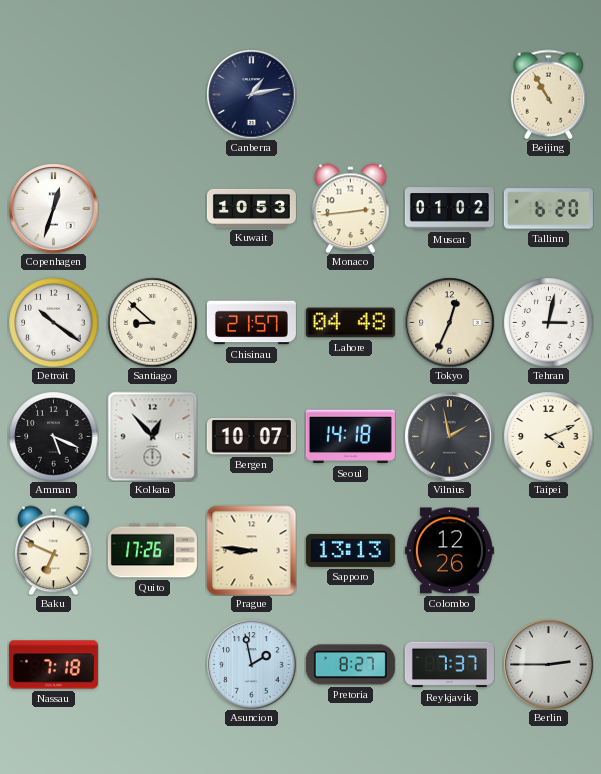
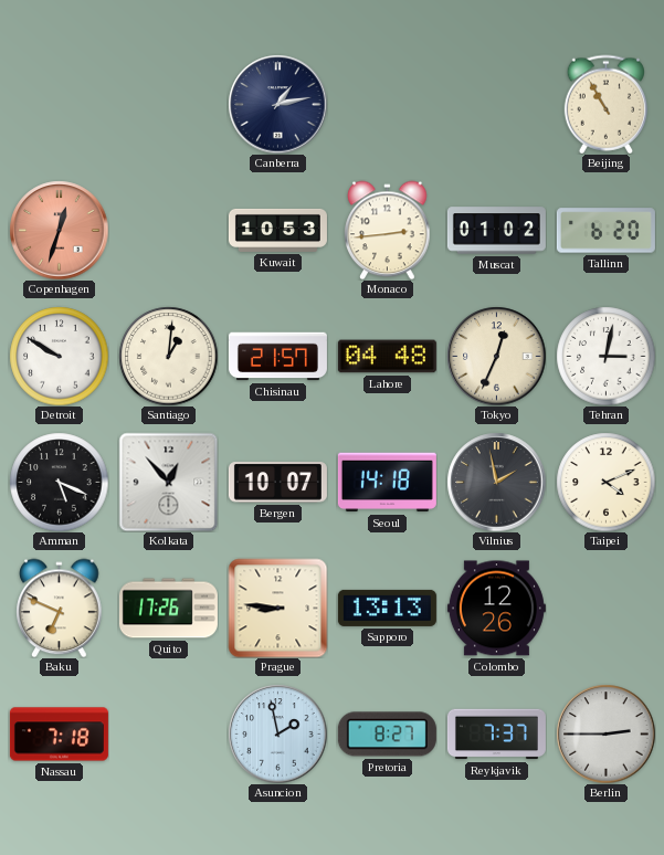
Copenhagen dial: white -> salmon (59, 230)
Detroit: 10:21 -> 9:50 (59, 356)
Santiago: 8:52 -> 1:01 (168, 356)
